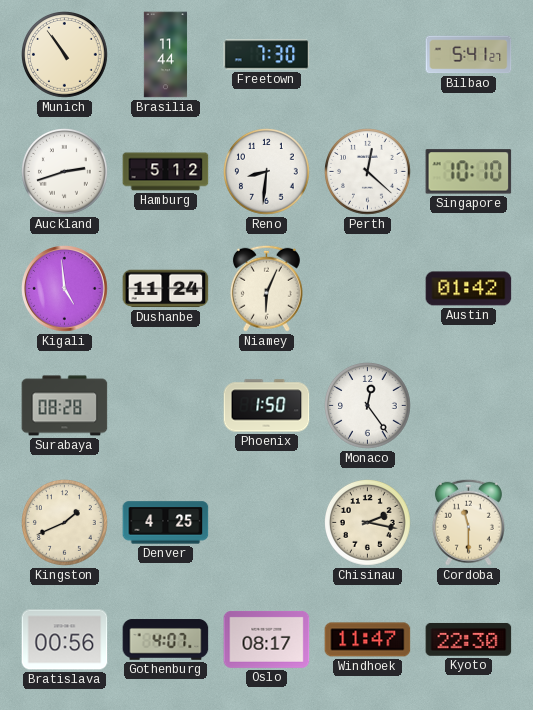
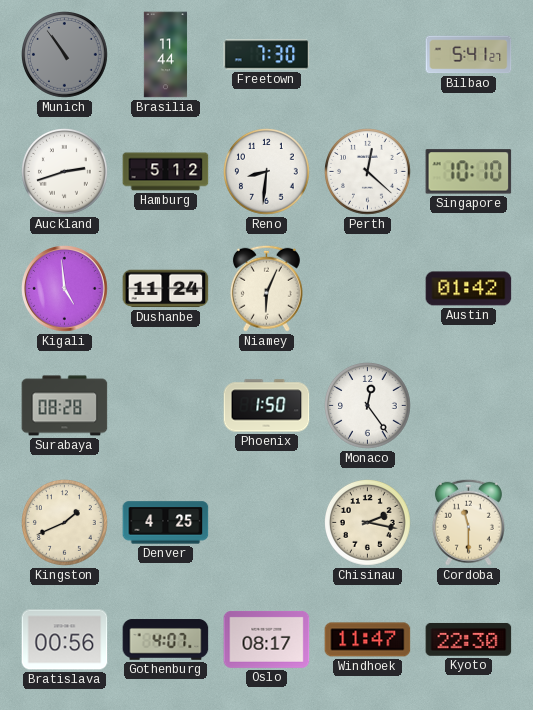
Munich dial: cream -> grey (65, 55)
